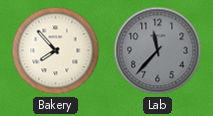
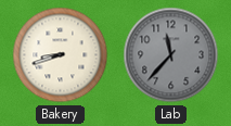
Bakery: 7:53 -> 8:42 (61, 55)
